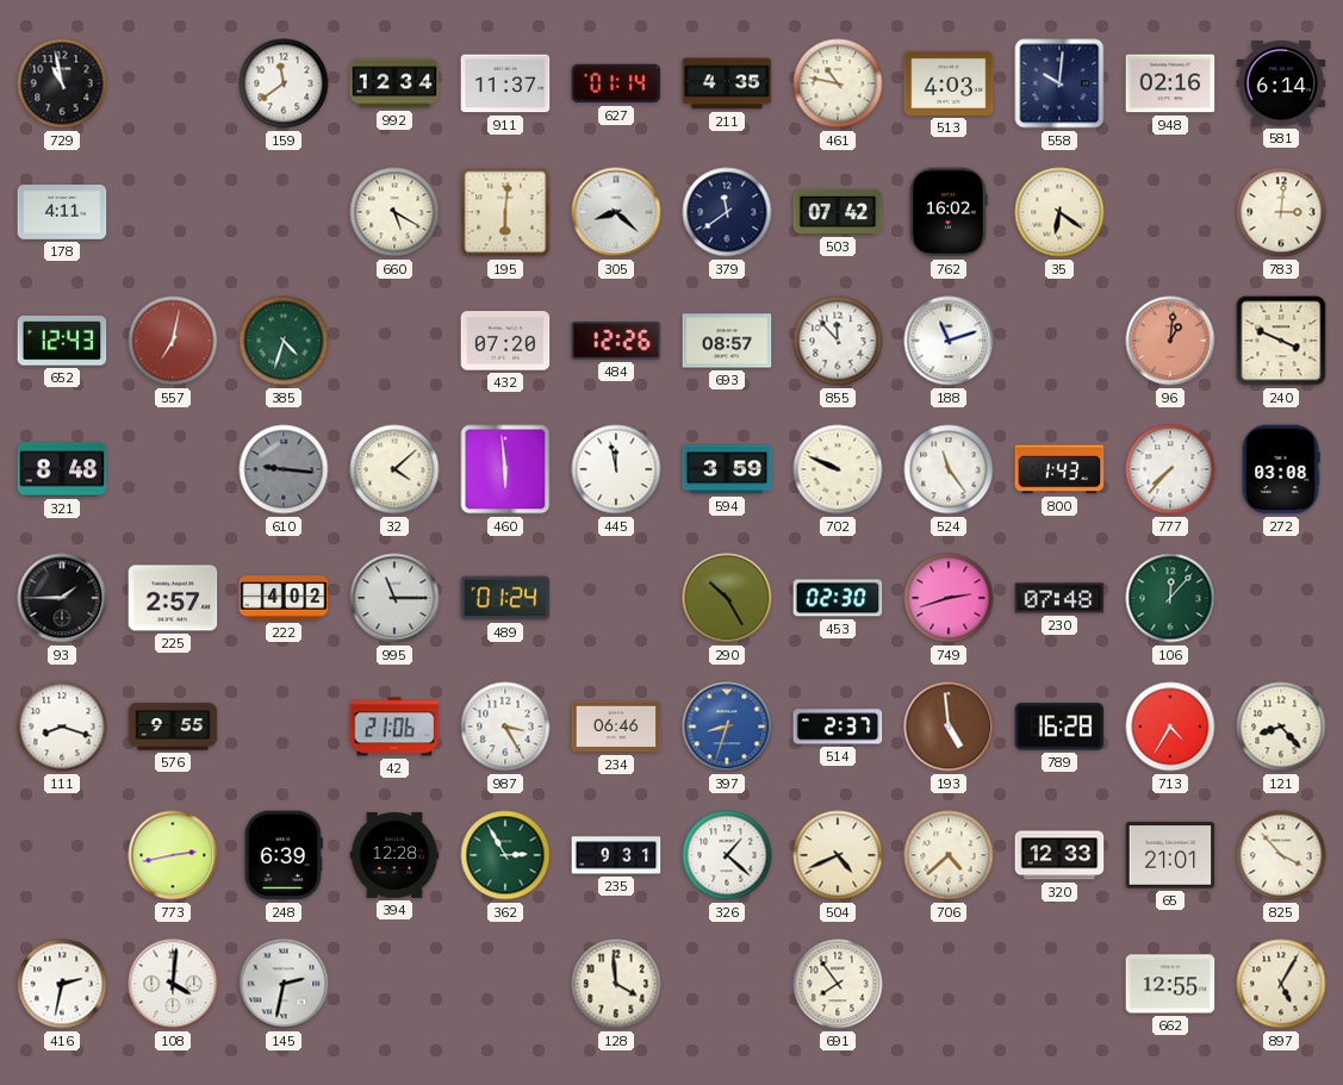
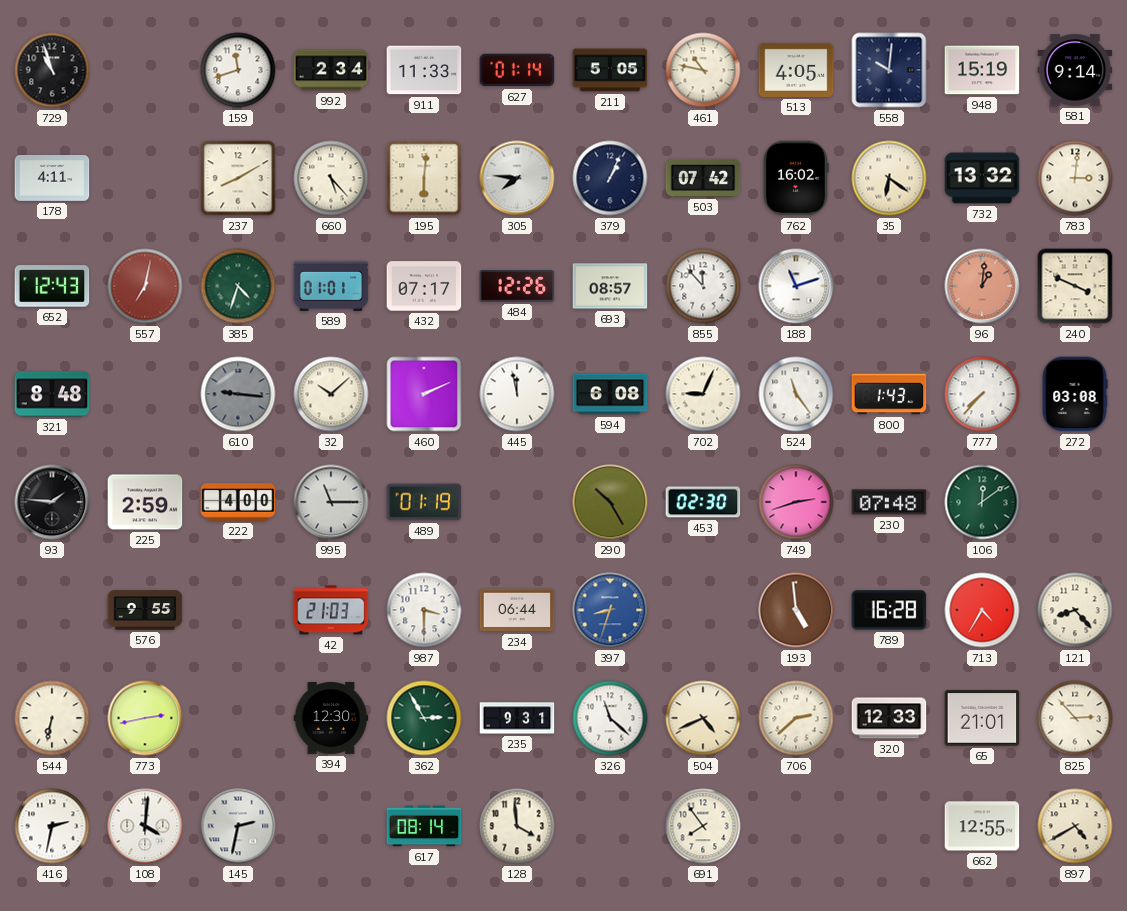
729: 10:58 -> 10:57 (52, 70)
159: 11:39 -> 11:42 (238, 70)
992: 12:34 -> 2:34 (331, 70)
911: 11:37 -> 11:33 (424, 70)
211: 4:35 -> 5:05 (610, 70)
513: 4:03 -> 4:05 (796, 70)
948: 02:16 -> 15:19 (982, 70)
581: 6:14 -> 9:14 (1075, 70)
237: none -> 8:10 (238, 178)
660: 5:20 -> 5:23 (331, 178)
305: 8:22 -> 7:46 (517, 178)
379: 11:39 -> 1:04 (610, 178)
732: none -> 13:32 (982, 178)
589: none -> 01:01 (331, 286)
432: 07:20 -> 07:17 (424, 286)
32: 4:08 -> 10:08 (331, 394)
460: 5:59 -> 2:11 (424, 394)
594: 3:59 -> 6:08 (610, 394)
702: 9:49 -> 9:04 (703, 394)
93: 1:45 -> 1:46 (52, 502)
225: 2:57 -> 2:59 (145, 502)
222: 4:02 -> 4:00 (238, 502)
489: 01:24 -> 01:19 (424, 502)
106: 12:07 -> 12:09 (982, 502)
111: 8:18 -> none (62, 727)
42: 21:06 -> 21:03 (331, 610)
987: 3:25 -> 3:30 (424, 610)
234: 06:46 -> 06:44 (517, 610)
514: 2:37 -> none (838, 727)
544: none -> 6:32 (52, 718)
248: 6:39 -> none (284, 855)
394: 12:28 -> 12:30 (331, 719)
326: 1:22 -> 11:22 (610, 718)
706: 4:38 -> 2:38 (796, 718)
825: 3:53 -> 2:53 (1075, 718)
617: none -> 08:14 (424, 826)
897: 5:05 -> 4:40 (1075, 826)
